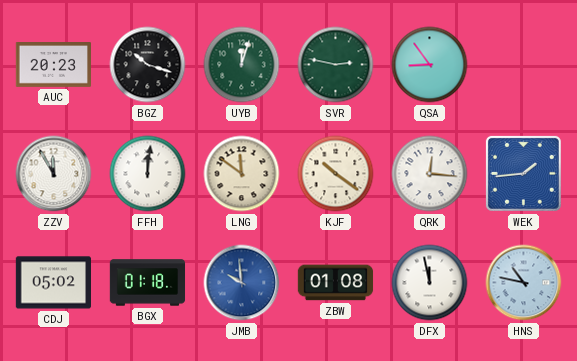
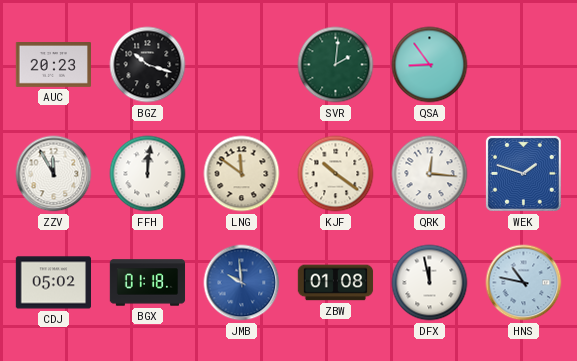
UYB: 12:03 -> none (242, 65)
SVR: 2:47 -> 2:01 (336, 65)
WEK: 1:44 -> 1:48 (523, 173)
